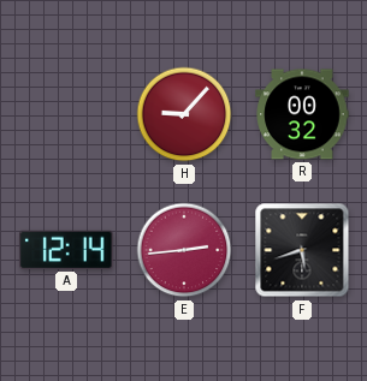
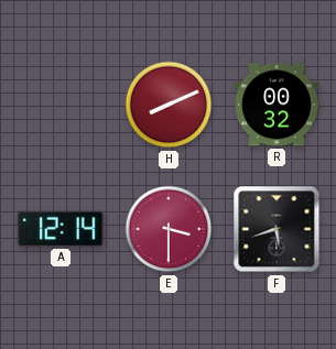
H: 9:07 -> 8:11 (169, 105)
E: 2:44 -> 3:30 (169, 229)
